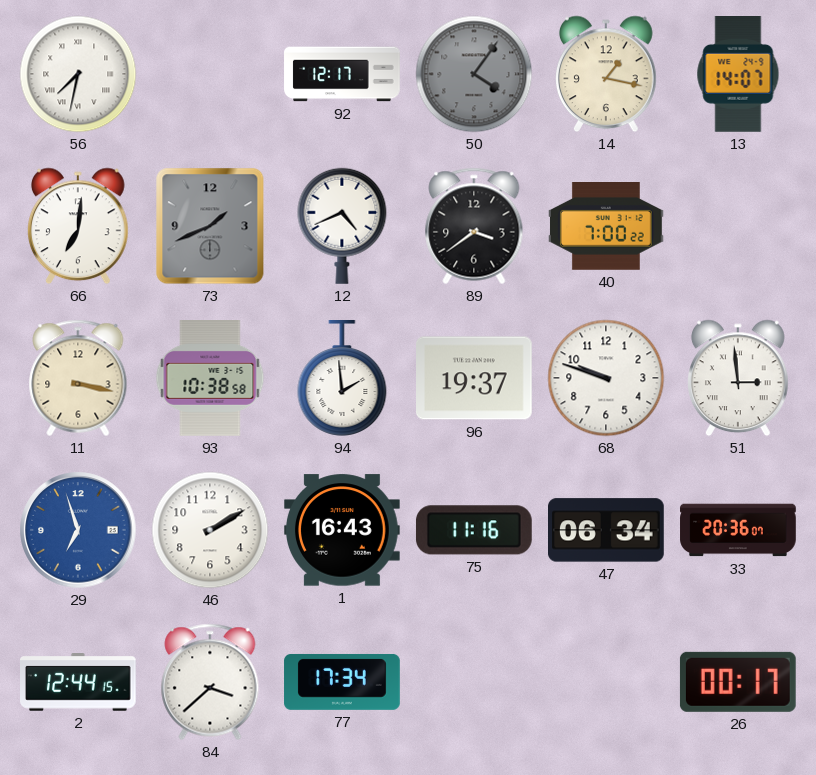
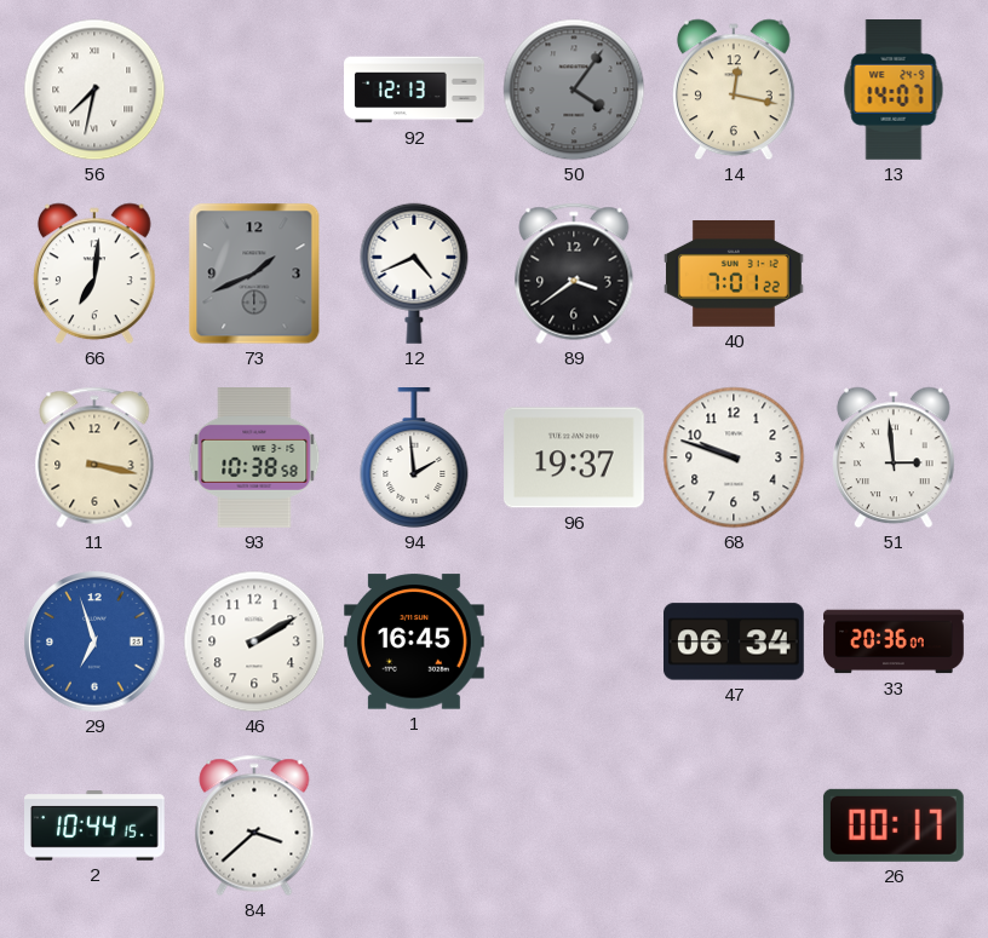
92: 12:17 -> 12:13 (414, 90)
14: 1:17 -> 12:17 (735, 90)
40: 7:00 -> 7:01 (735, 275)
1: 16:43 -> 16:45 (415, 641)
75: 11:16 -> none (474, 530)
2: 12:44 -> 10:44 (96, 827)
77: 17:34 -> none (342, 682)
